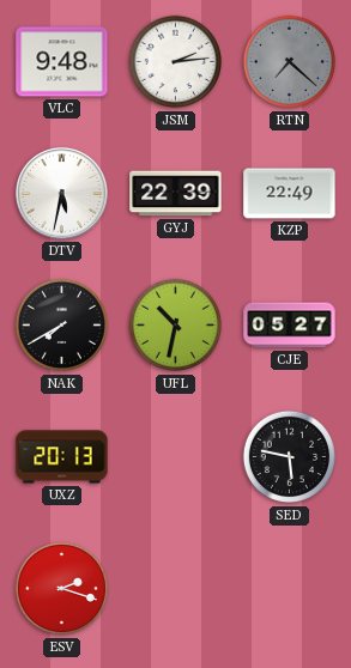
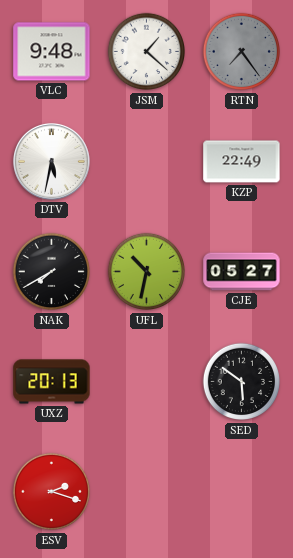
JSM: 2:14 -> 1:22 (147, 52)
RTN: 7:22 -> 7:24 (242, 52)
GYJ: 22:39 -> none (176, 194)
SED: 5:47 -> 5:51 (242, 382)
